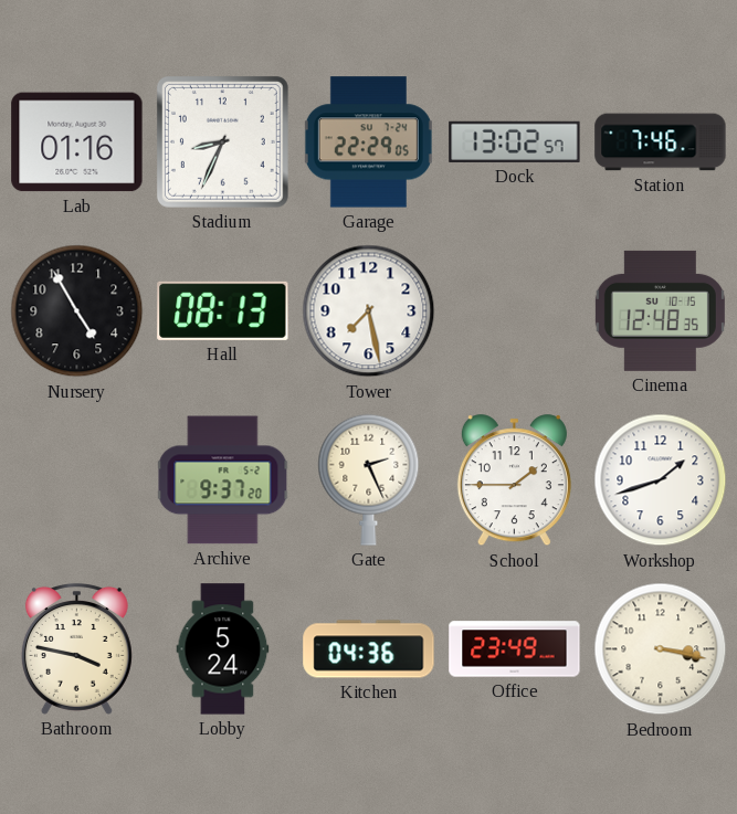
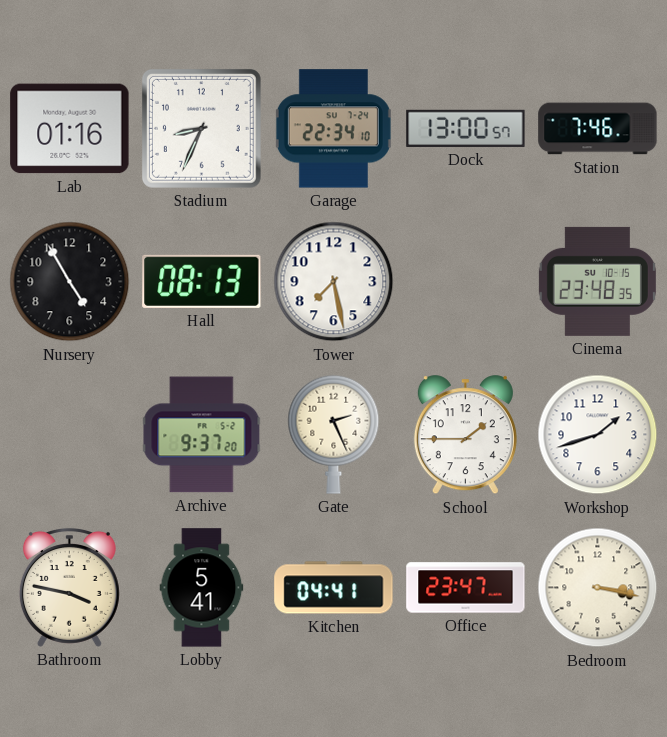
Garage: 22:29 -> 22:34 (333, 129)
Dock: 13:02 -> 13:00 (466, 128)
Cinema: 12:48 -> 23:48 (597, 281)
Lobby: 5:24 -> 5:41 (202, 588)
Kitchen: 04:36 -> 04:41 (334, 588)
Office: 23:49 -> 23:47 (466, 588)
